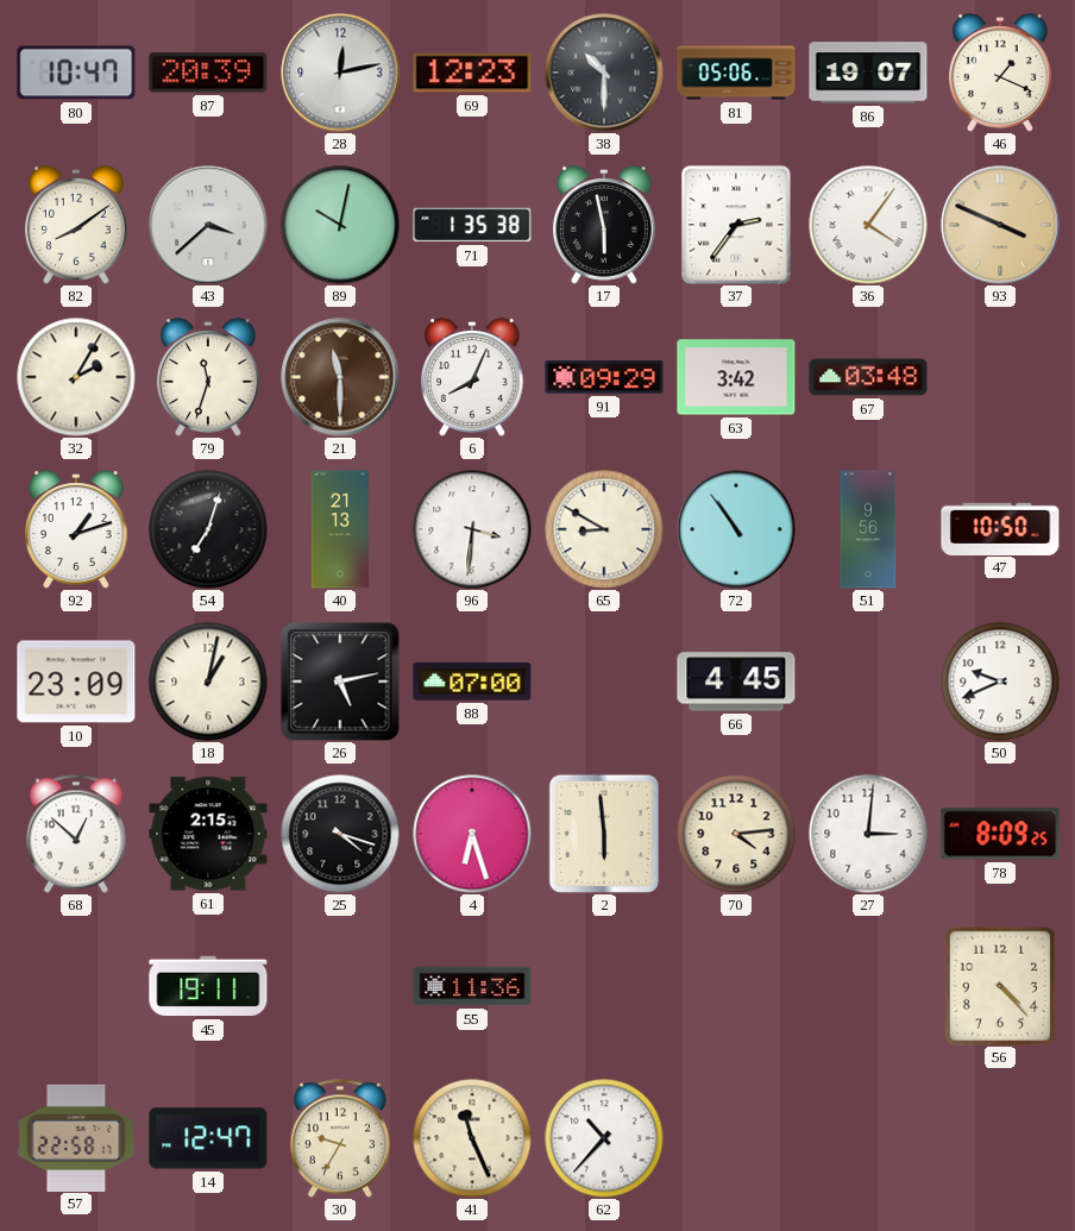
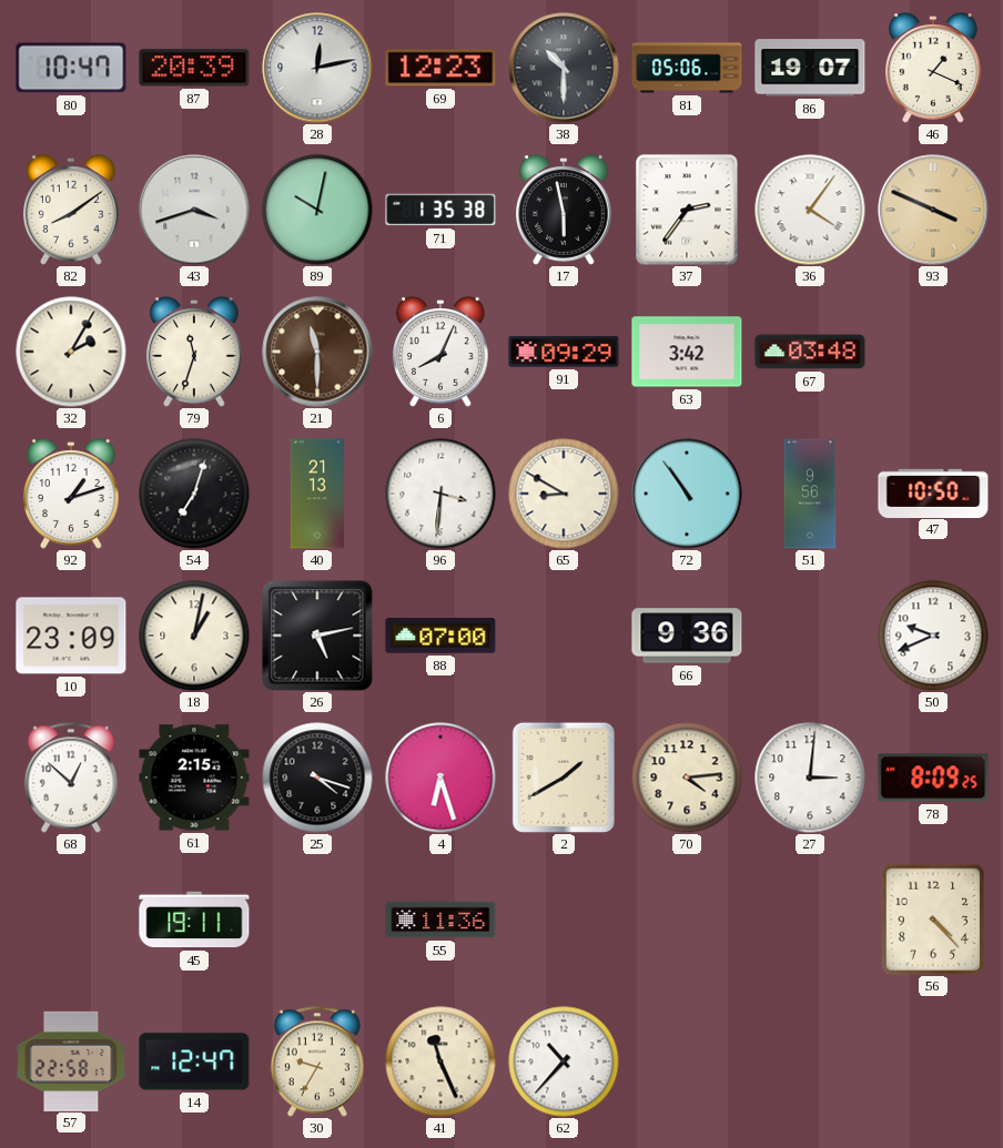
43: 3:38 -> 3:42 (194, 210)
66: 4:45 -> 9:36 (687, 636)
2: 5:59 -> 1:40 (564, 778)
